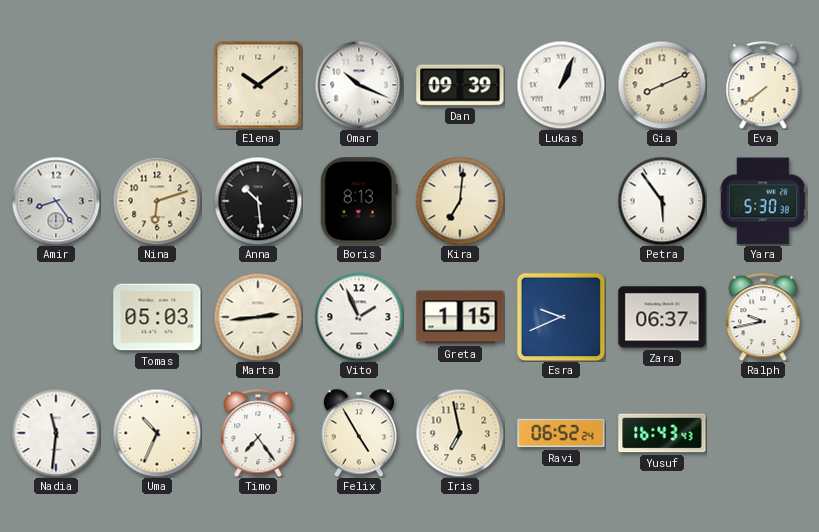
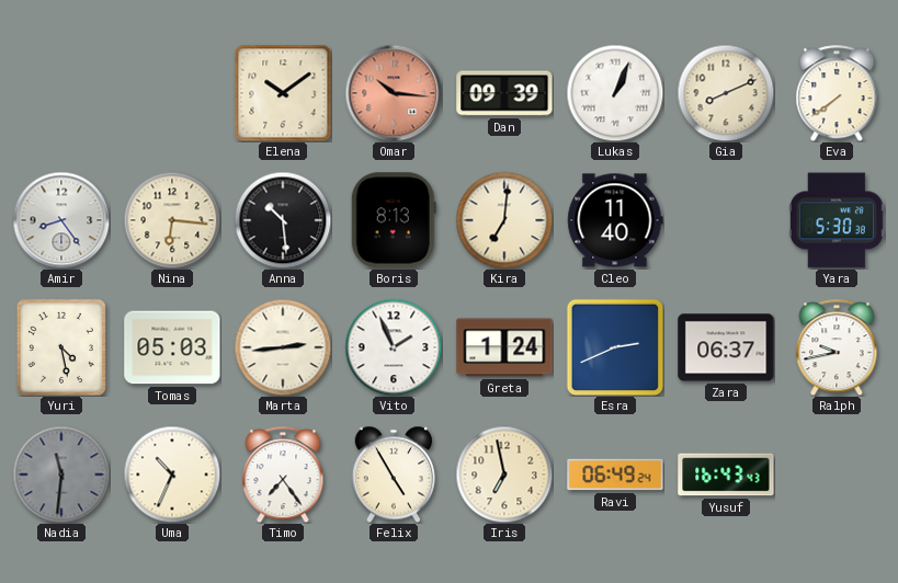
Omar: 10:19 -> 10:16 (394, 93)
Omar dial: white -> salmon (394, 93)
Nina: 6:12 -> 6:16 (172, 220)
Cleo: none -> 11:40 (615, 220)
Petra: 5:54 -> none (662, 201)
Yuri: none -> 4:28 (61, 347)
Greta: 1:15 -> 1:24 (504, 347)
Esra: 9:41 -> 2:41 (615, 347)
Nadia dial: white -> grey (61, 475)
Ravi: 06:52 -> 06:49 (615, 475)
